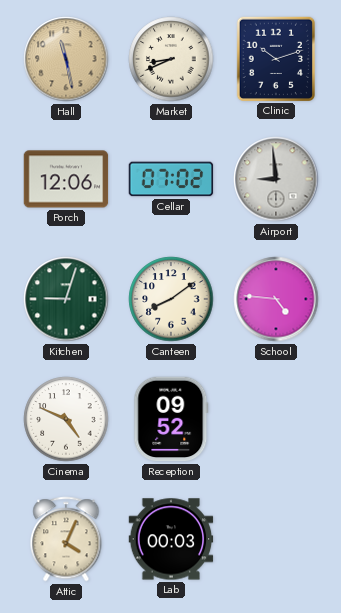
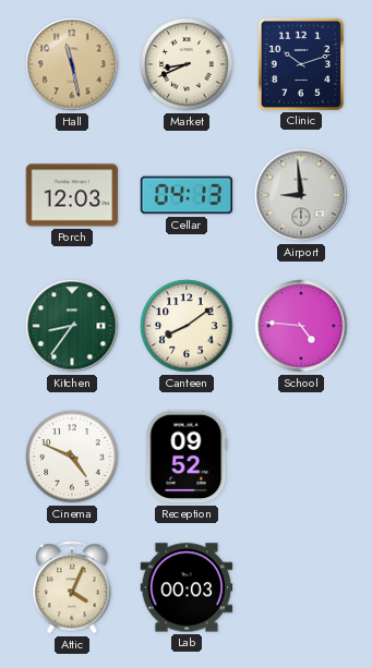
Porch: 12:06 -> 12:03 (72, 195)
Cellar: 07:02 -> 04:13 (187, 195)
Kitchen: 9:03 -> 8:36 (72, 326)
